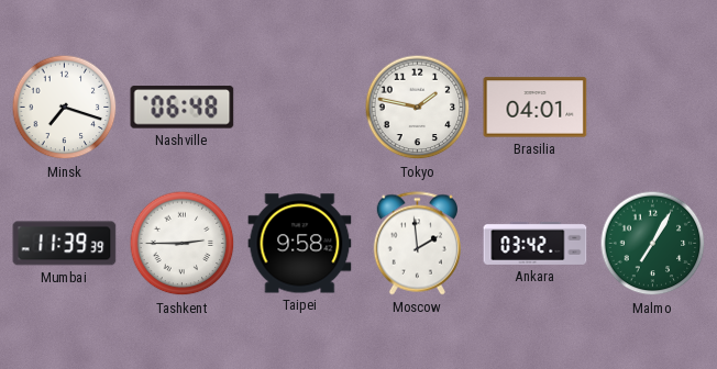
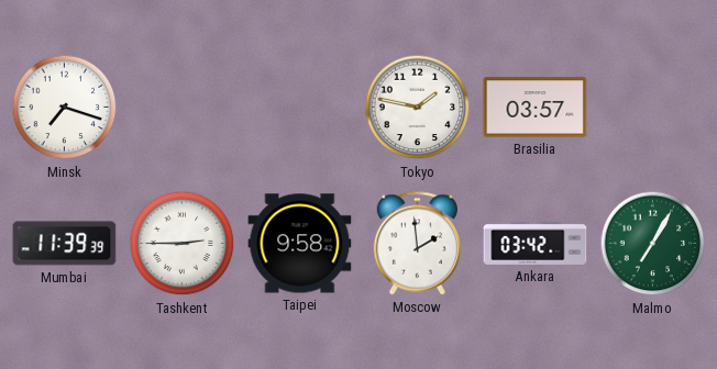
Nashville: 06:48 -> none (183, 108)
Brasilia: 04:01 -> 03:57 (536, 108)
